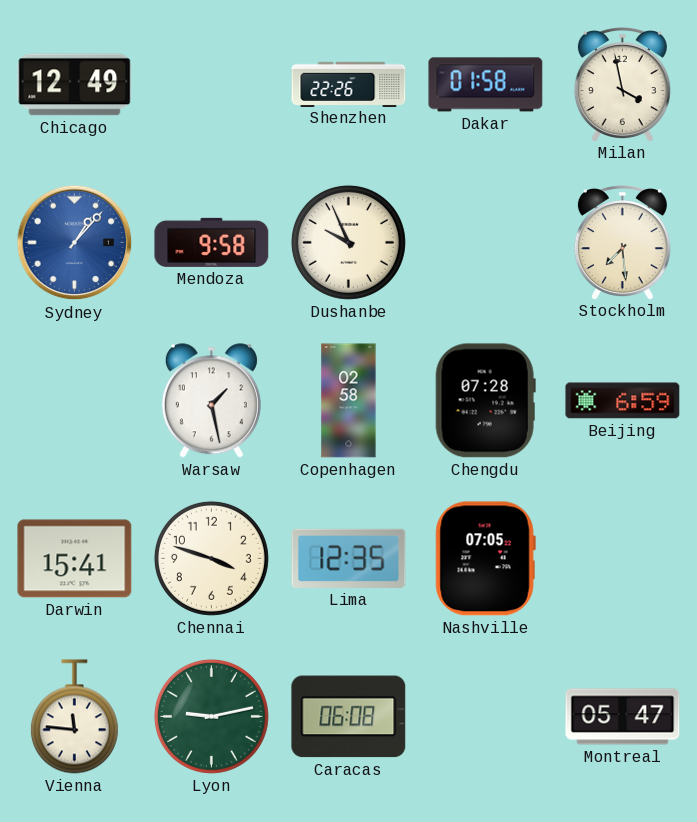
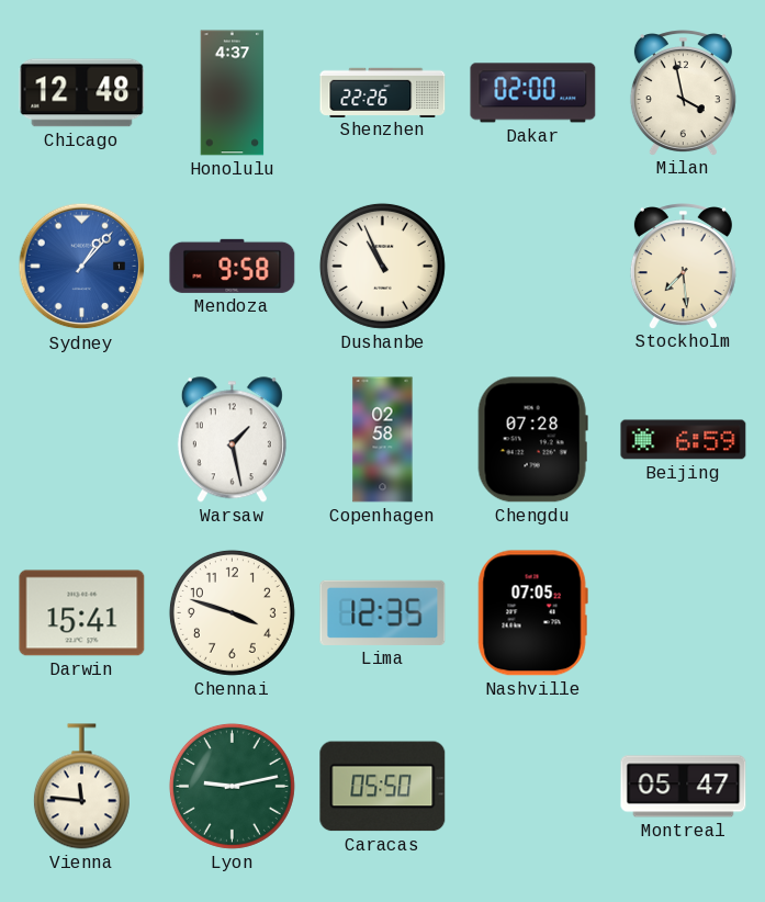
Chicago: 12:49 -> 12:48 (82, 93)
Honolulu: none -> 4:37 (233, 93)
Dakar: 01:58 -> 02:00 (533, 93)
Dushanbe: 9:56 -> 10:56 (382, 266)
Caracas: 06:08 -> 05:50 (383, 787)
